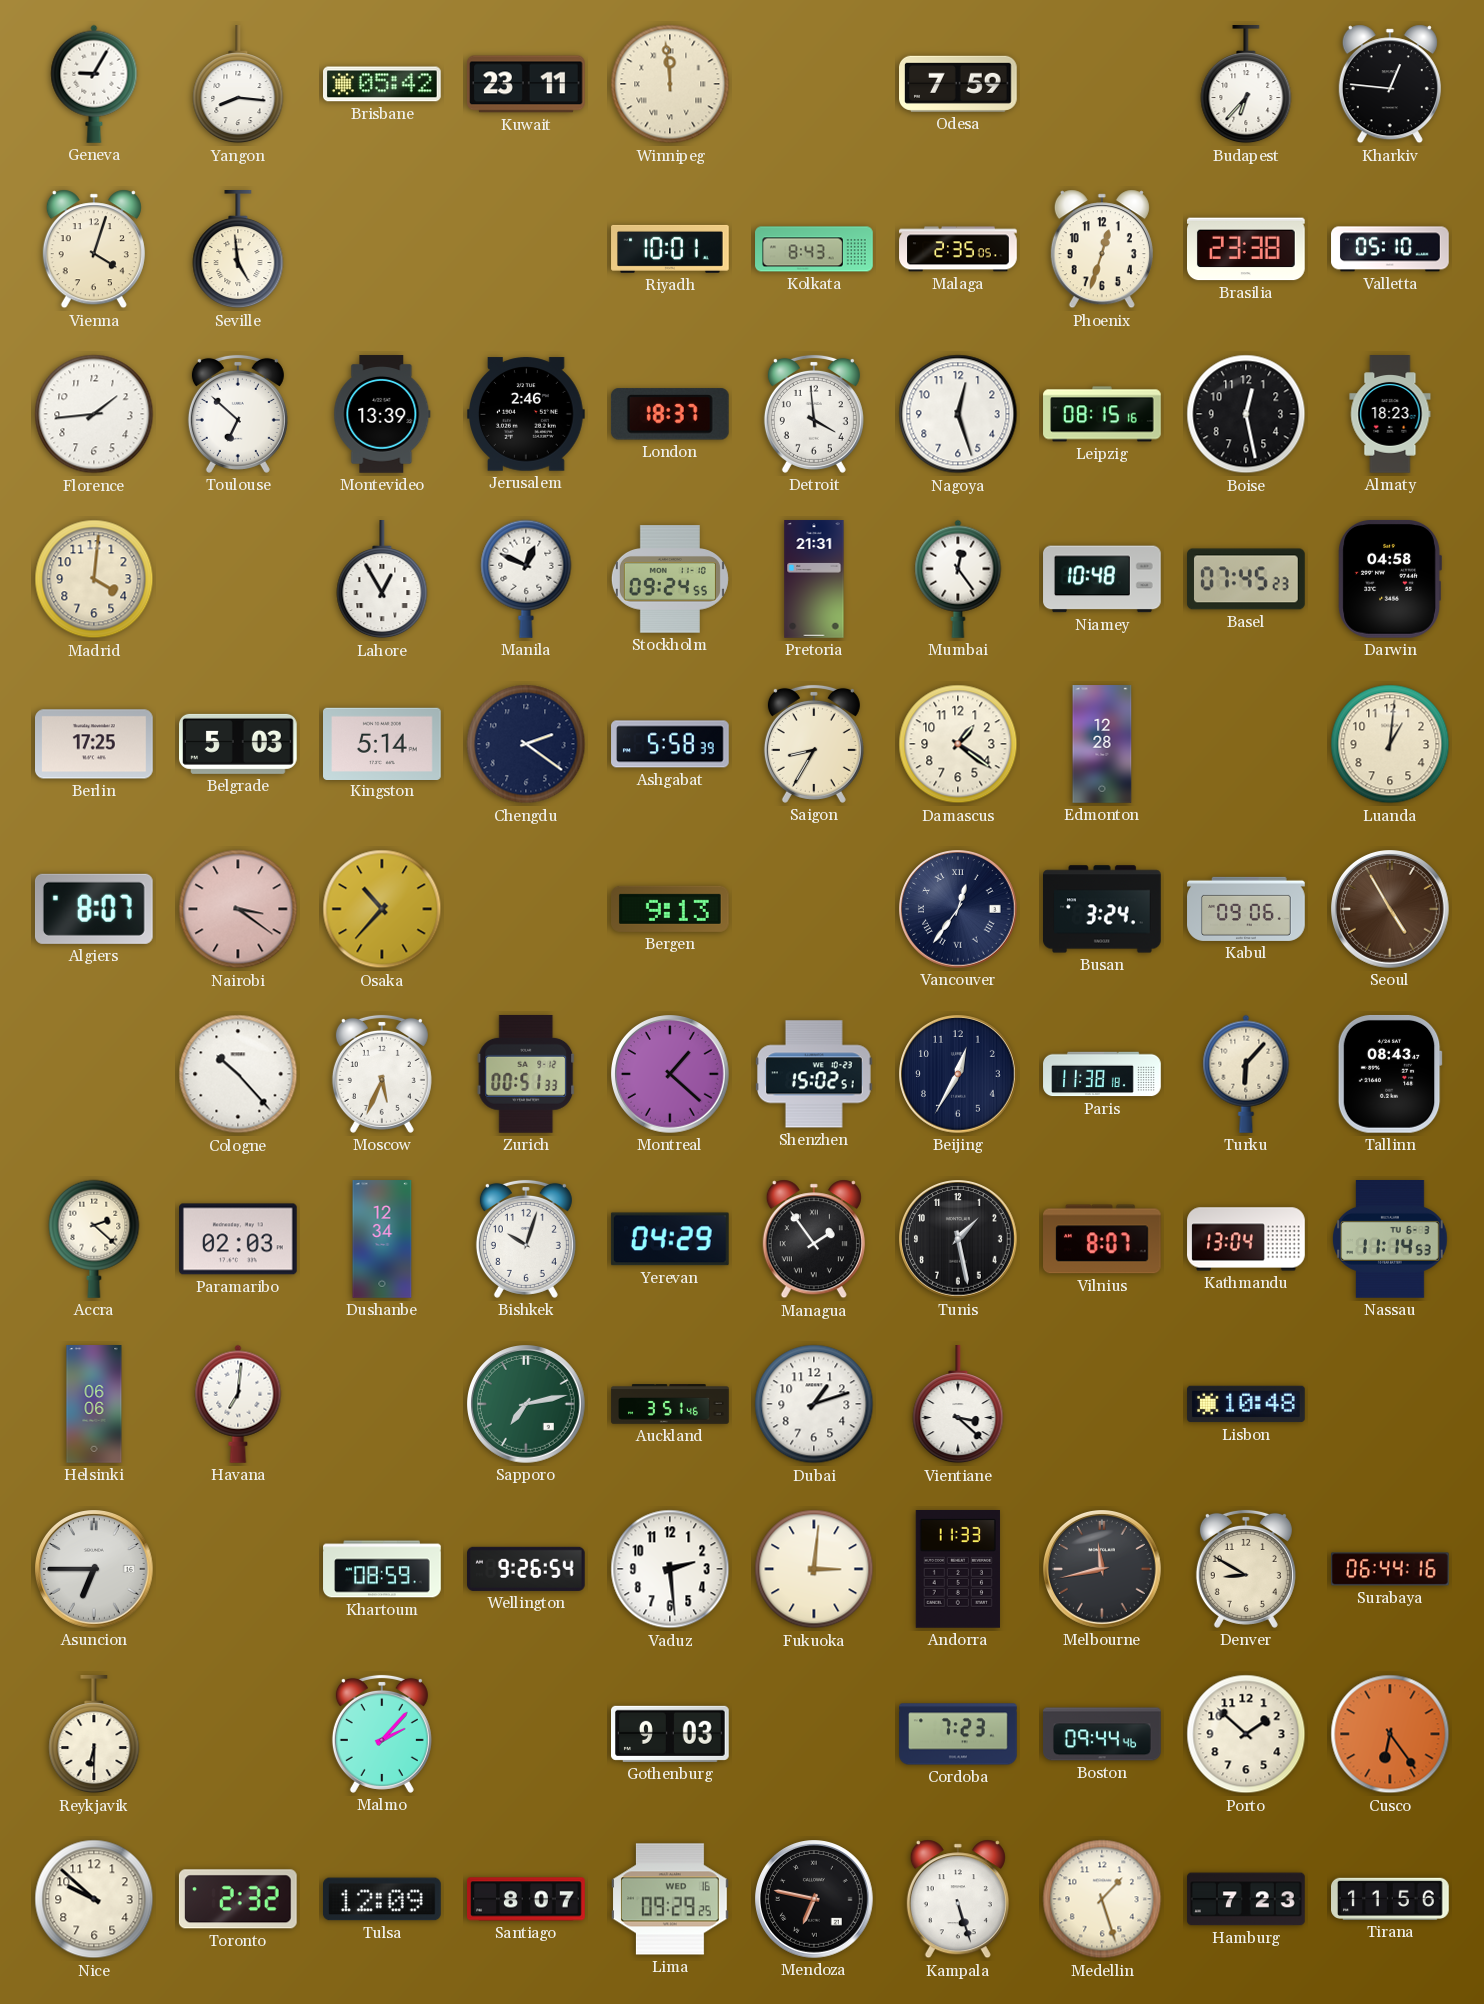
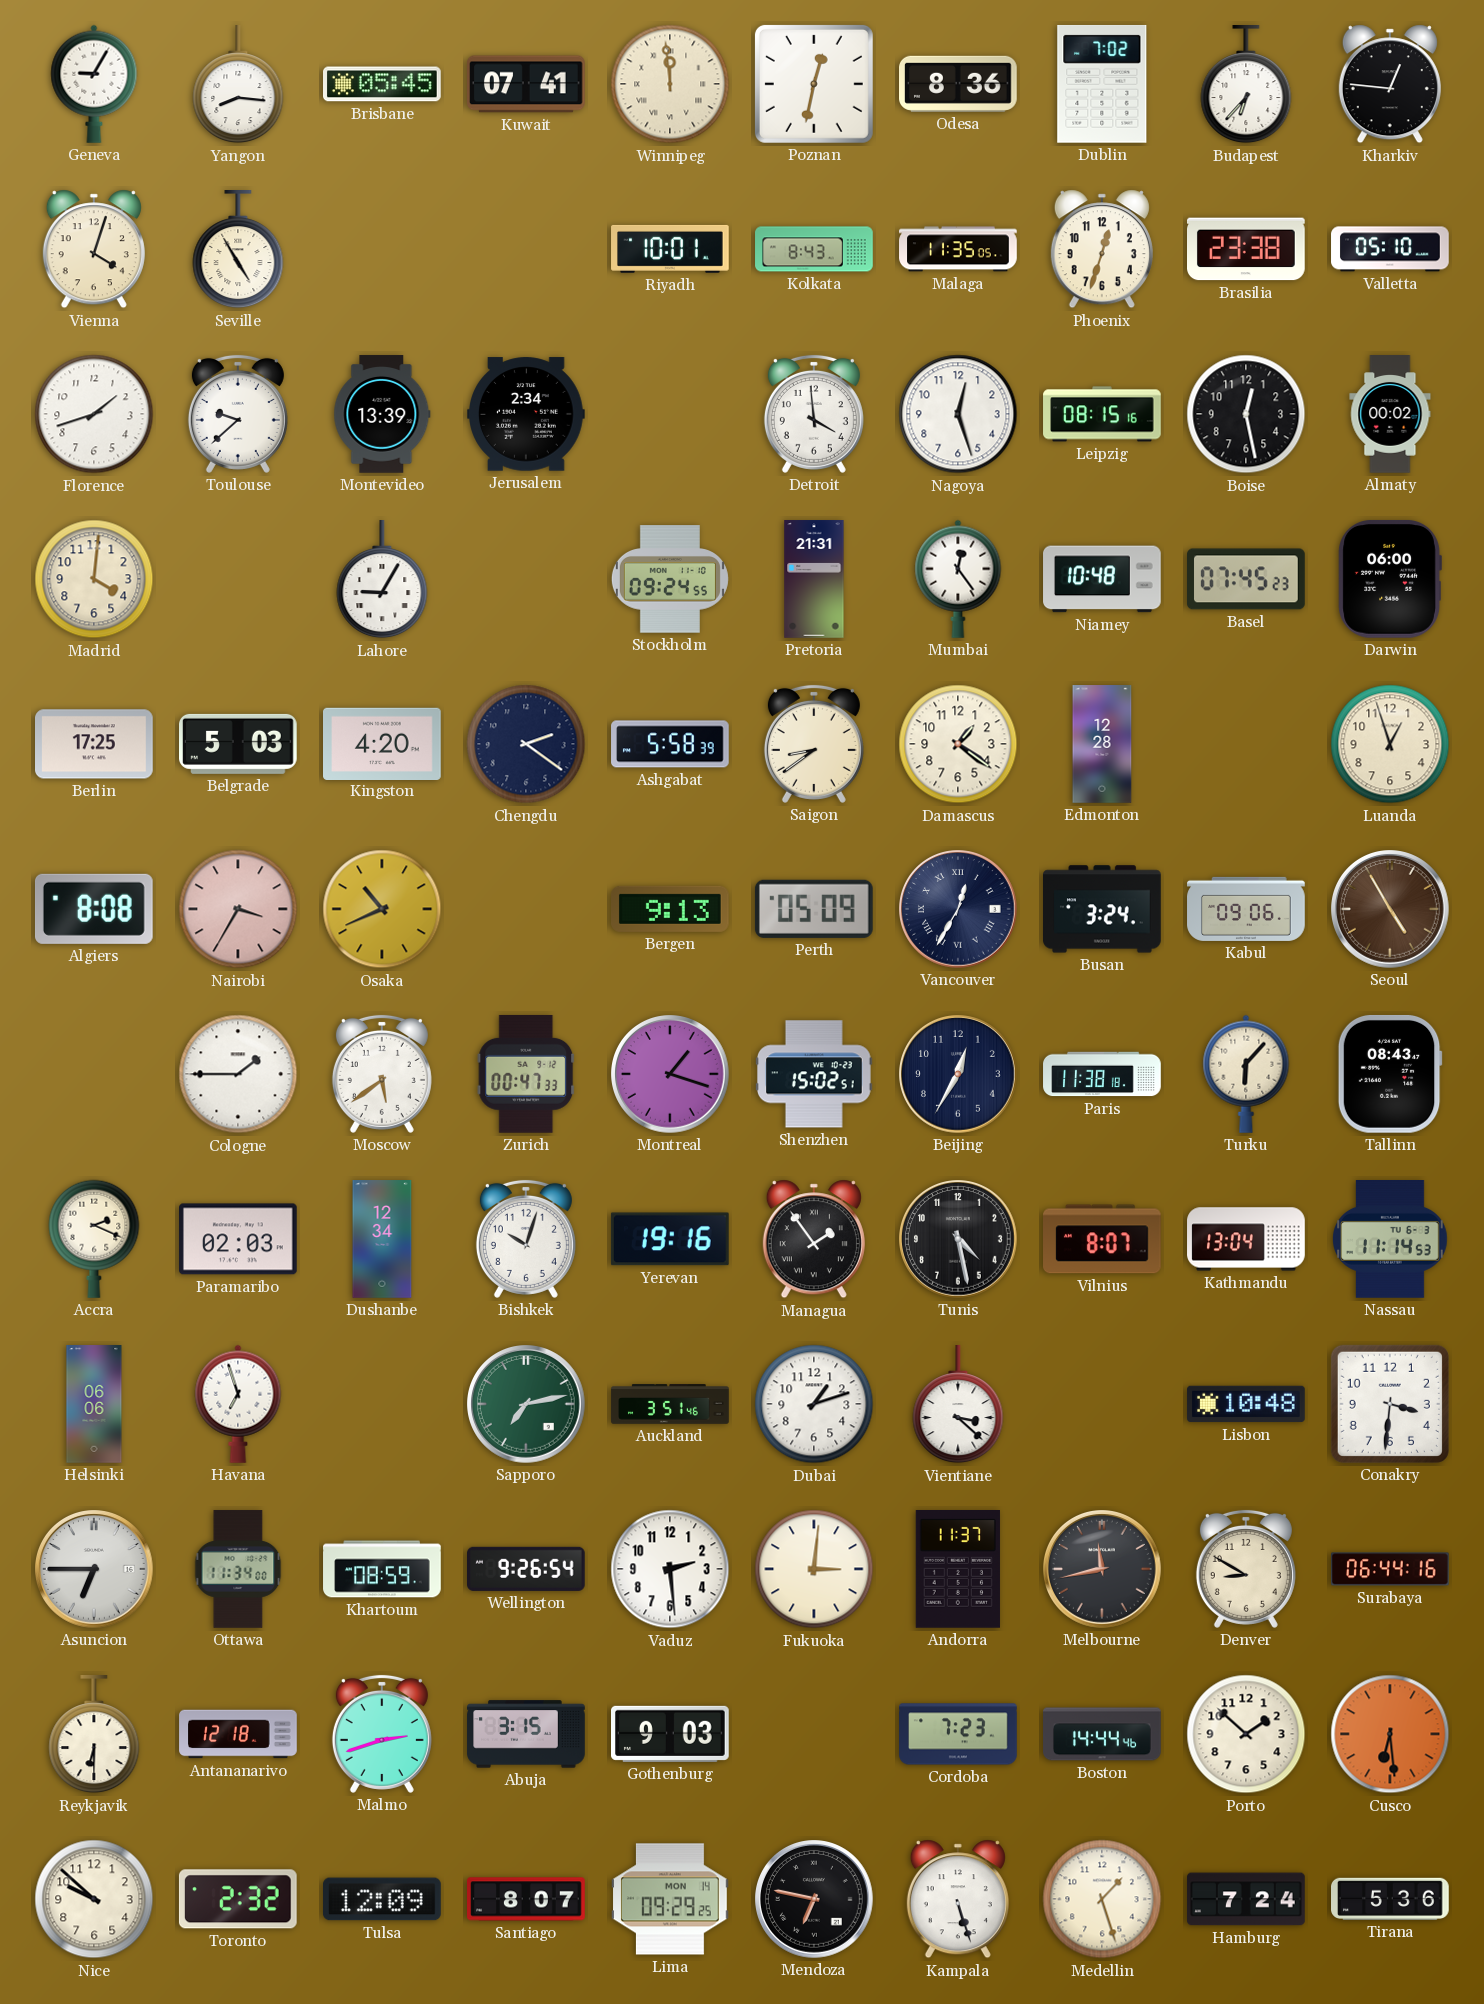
Brisbane: 05:42 -> 05:45 (383, 84)
Kuwait: 23:11 -> 07:41 (526, 84)
Poznan: none -> 12:32 (814, 84)
Odesa: 7:59 -> 8:36 (959, 84)
Dublin: none -> 7:02 (1102, 84)
Seville: 4:59 -> 4:55 (238, 250)
Malaga: 2:35 -> 11:35 (958, 249)
Florence: 1:44 -> 1:42 (94, 414)
Toulouse: 6:52 -> 9:38 (238, 414)
Jerusalem: 2:46 -> 2:34 (527, 414)
London: 18:37 -> none (670, 414)
Almaty: 18:23 -> 00:02 (1390, 414)
Lahore: 12:55 -> 9:05 (382, 580)
Manila: 12:49 -> none (526, 579)
Darwin: 04:58 -> 06:00 (1390, 579)
Kingston: 5:14 -> 4:20 (383, 743)
Saigon: 8:35 -> 8:39 (814, 744)
Luanda: 1:01 -> 12:57 (1390, 744)
Algiers: 8:07 -> 8:08 (94, 909)
Nairobi: 3:21 -> 3:35 (238, 909)
Osaka: 10:37 -> 10:41 (382, 909)
Perth: none -> 05:09 (814, 909)
Vancouver: 12:36 -> 12:35 (959, 910)
Cologne: 10:23 -> 1:45 (238, 1074)
Moscow: 5:34 -> 5:39 (382, 1074)
Zurich: 00:51 -> 00:47 (526, 1074)
Montreal: 1:22 -> 1:18 (671, 1075)
Accra: 2:22 -> 2:19 (94, 1239)
Yerevan: 04:29 -> 19:16 (670, 1239)
Tunis: 1:28 -> 4:28 (959, 1240)
Havana: 7:01 -> 6:57 (238, 1404)
Conakry: none -> 3:31 (1390, 1404)
Ottawa: none -> 11:34 (238, 1569)
Andorra: 11:33 -> 11:37 (958, 1570)
Antananarivo: none -> 12:18 (238, 1734)
Malmo: 2:07 -> 2:42 (382, 1734)
Abuja: none -> 3:15 (526, 1734)
Boston: 09:44 -> 14:44 (1102, 1734)
Cusco: 6:24 -> 6:29 (1390, 1734)
Lima date: WED 16 -> MON 14 (671, 1899)
Hamburg: 7:23 -> 7:24 (1246, 1899)
Tirana: 11:56 -> 5:36 (1391, 1899)
